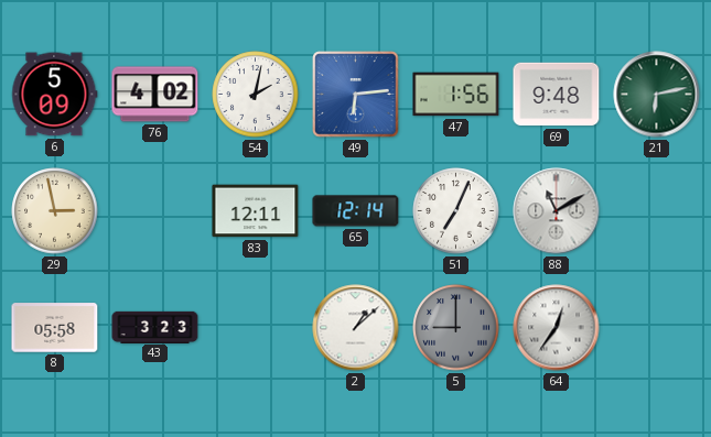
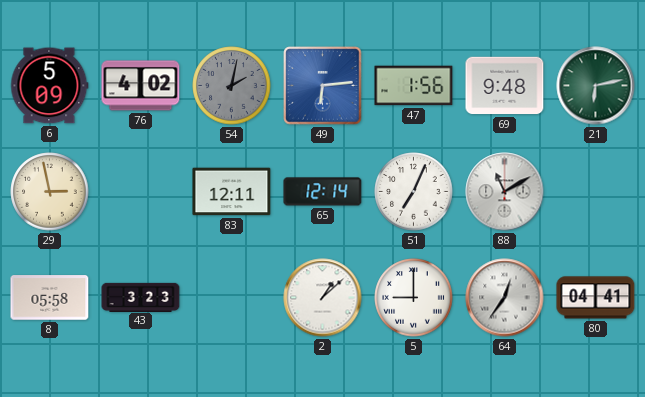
54 dial: white -> grey (232, 86)
5 dial: grey -> white (414, 298)
80: none -> 04:41 (596, 298)
